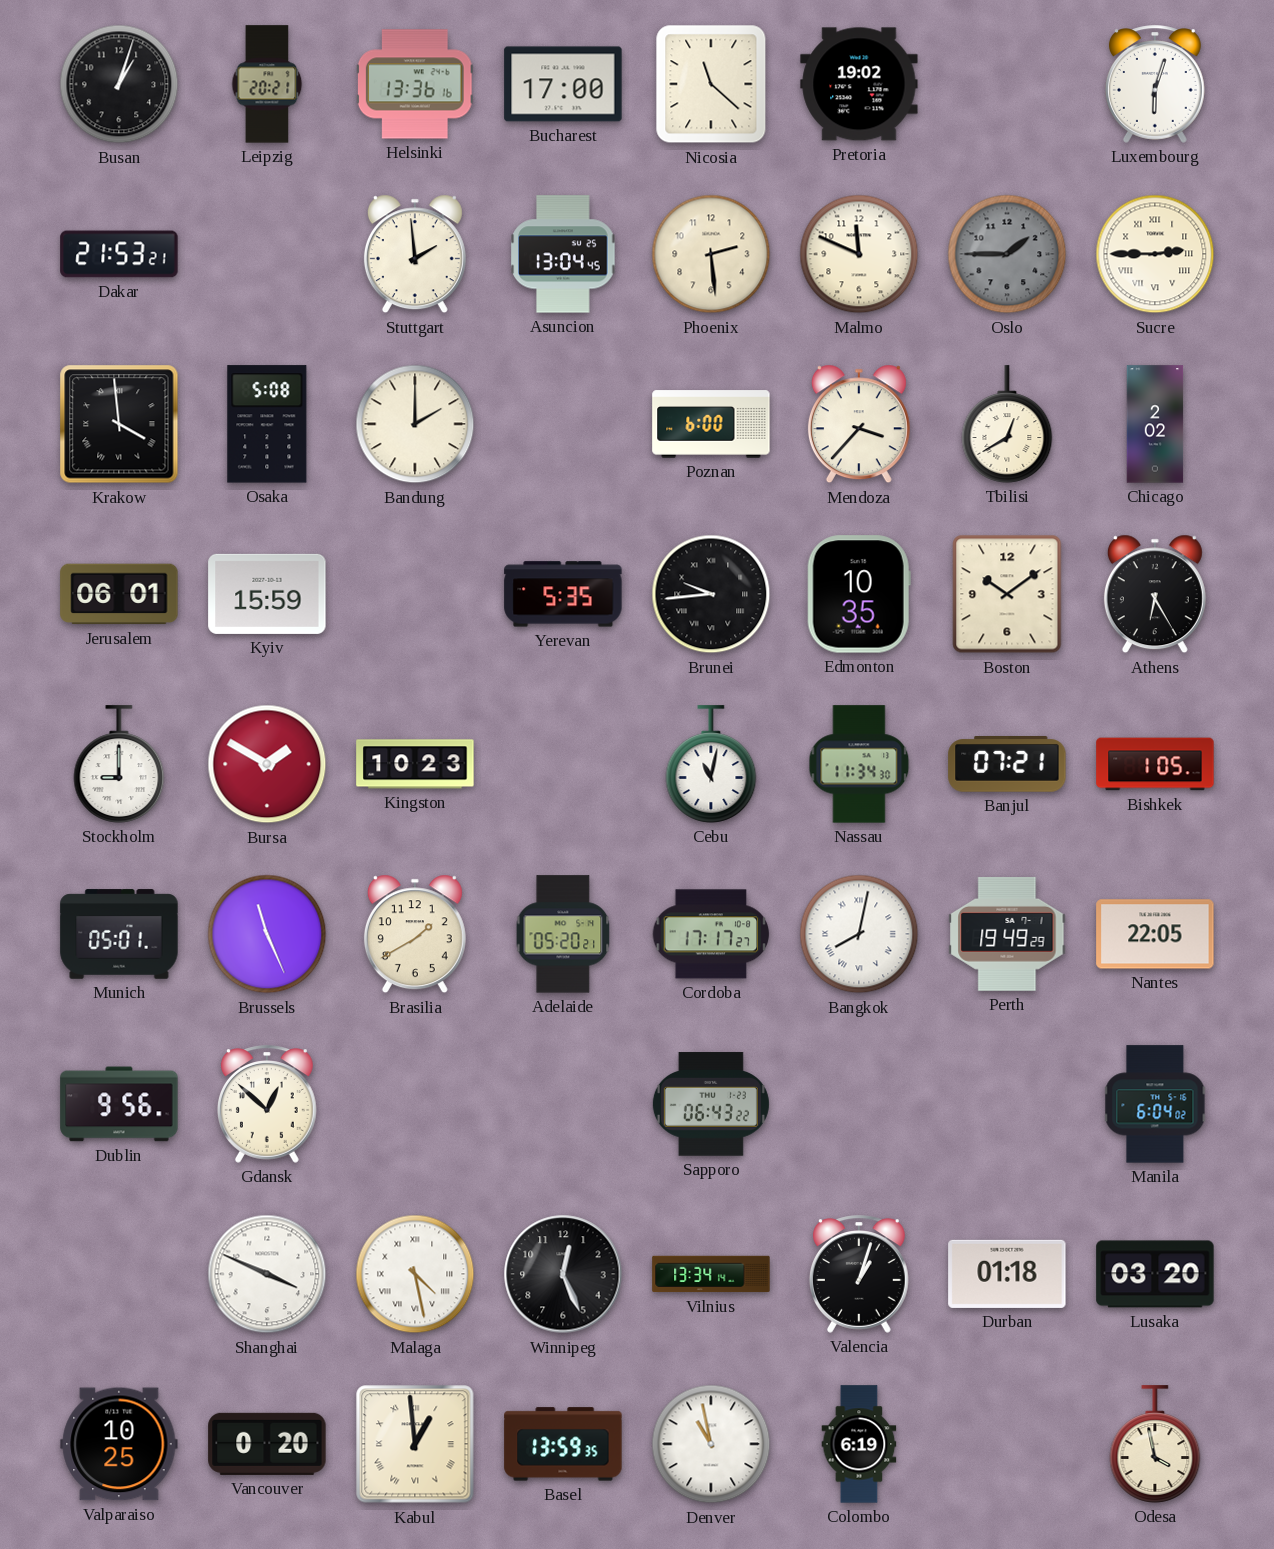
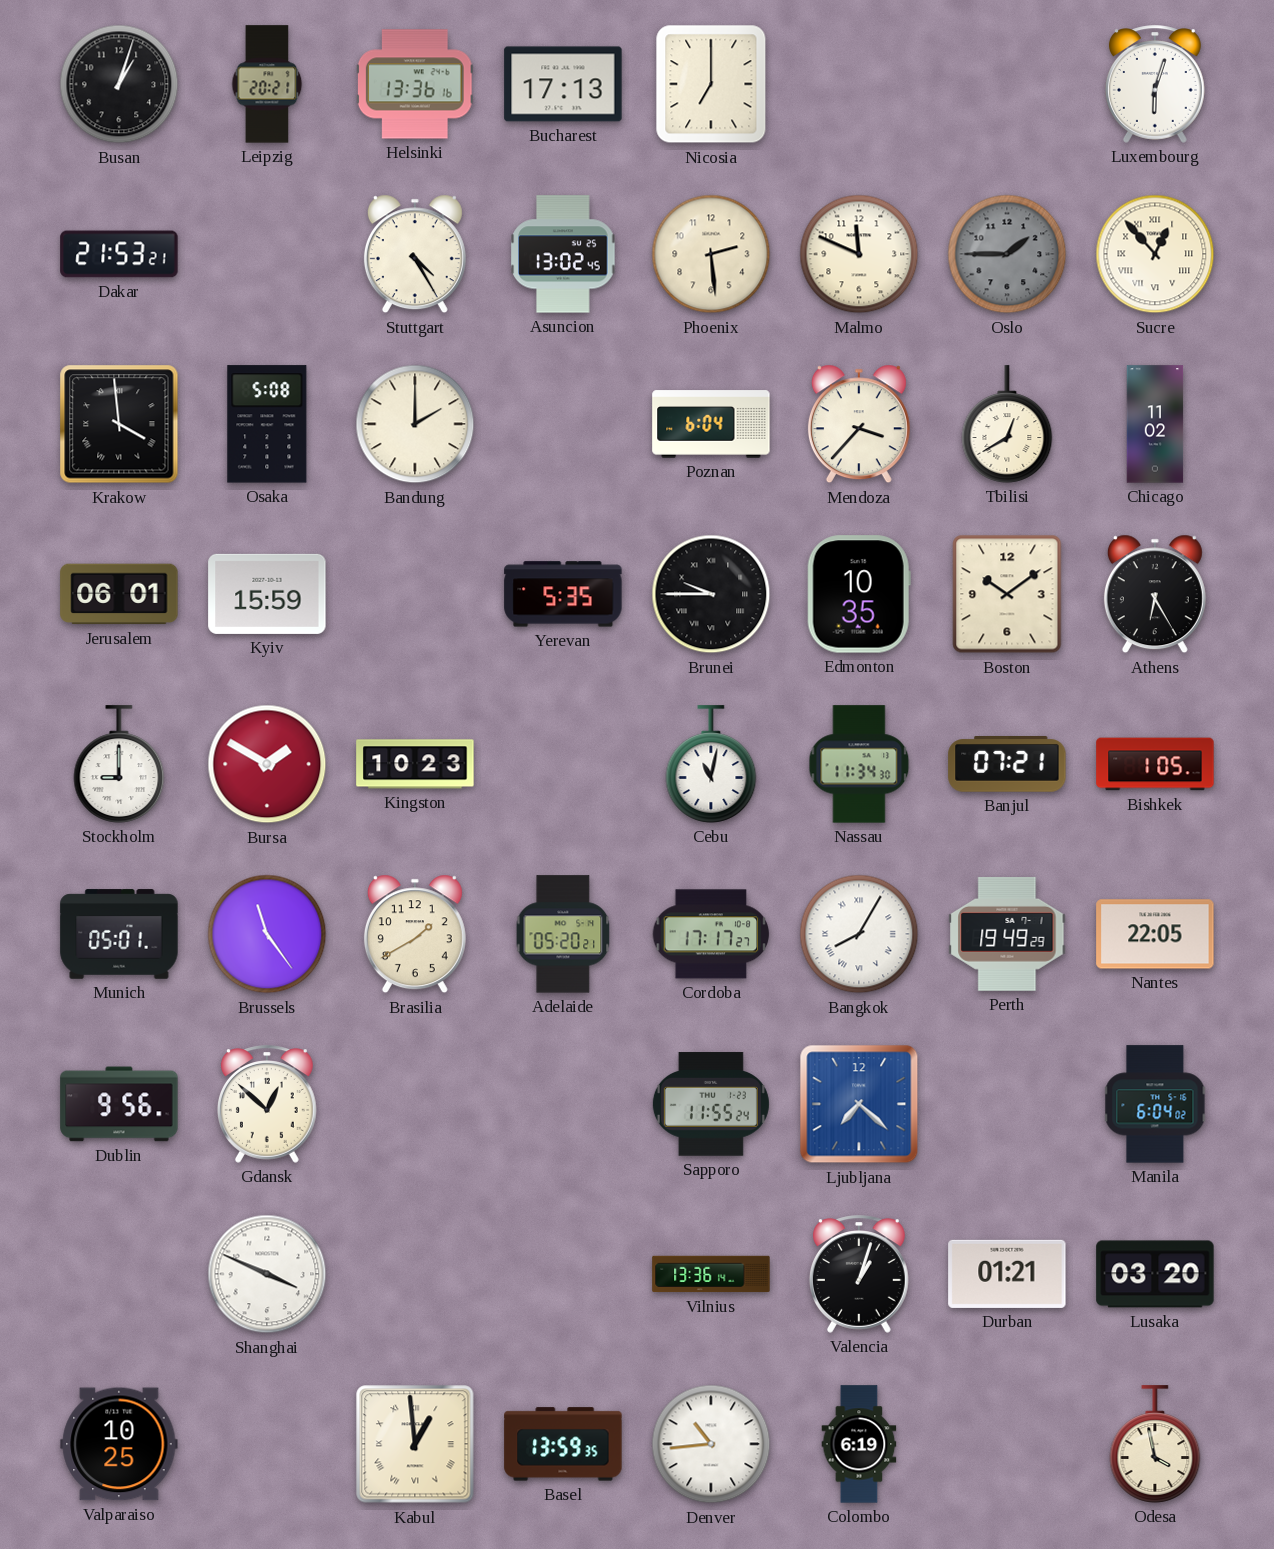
Bucharest: 17:00 -> 17:13 (563, 84)
Nicosia: 11:22 -> 7:00 (711, 84)
Pretoria: 19:02 -> none (859, 84)
Stuttgart: 1:59 -> 4:25 (415, 254)
Asuncion: 13:04 -> 13:02 (563, 254)
Sucre: 2:45 -> 12:53 (1155, 254)
Poznan: 6:00 -> 6:04 (711, 424)
Chicago: 2:02 -> 11:02 (1155, 424)
Brunei: 9:44 -> 9:45 (711, 594)
Brussels: 11:26 -> 11:24 (267, 934)
Bangkok: 8:02 -> 8:05 (859, 934)
Sapporo: 06:43 -> 11:55 (711, 1104)
Ljubljana: none -> 7:22 (859, 1104)
Malaga: 4:28 -> none (415, 1274)
Winnipeg: 12:26 -> none (563, 1274)
Vilnius: 13:34 -> 13:36 (711, 1274)
Durban: 01:18 -> 01:21 (1007, 1274)
Vancouver: 0:20 -> none (267, 1444)
Denver: 10:58 -> 10:44 (711, 1444)
